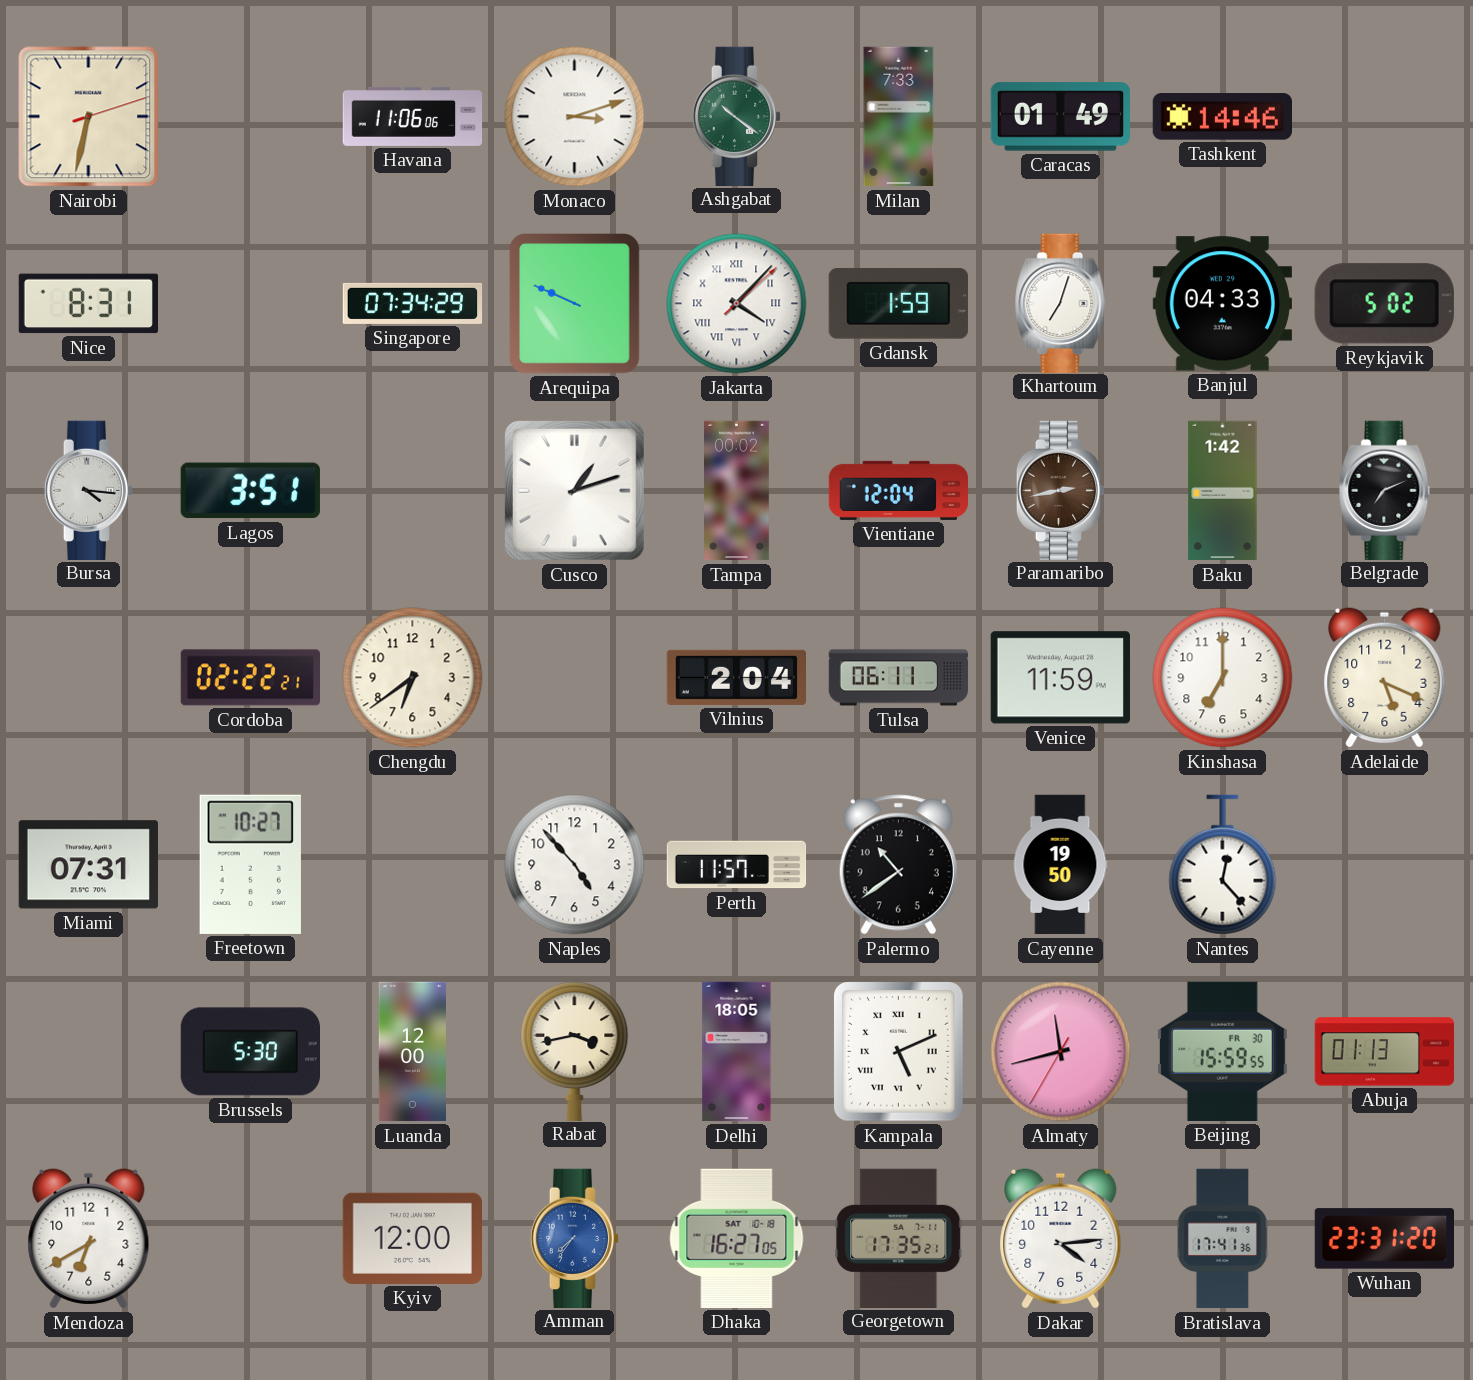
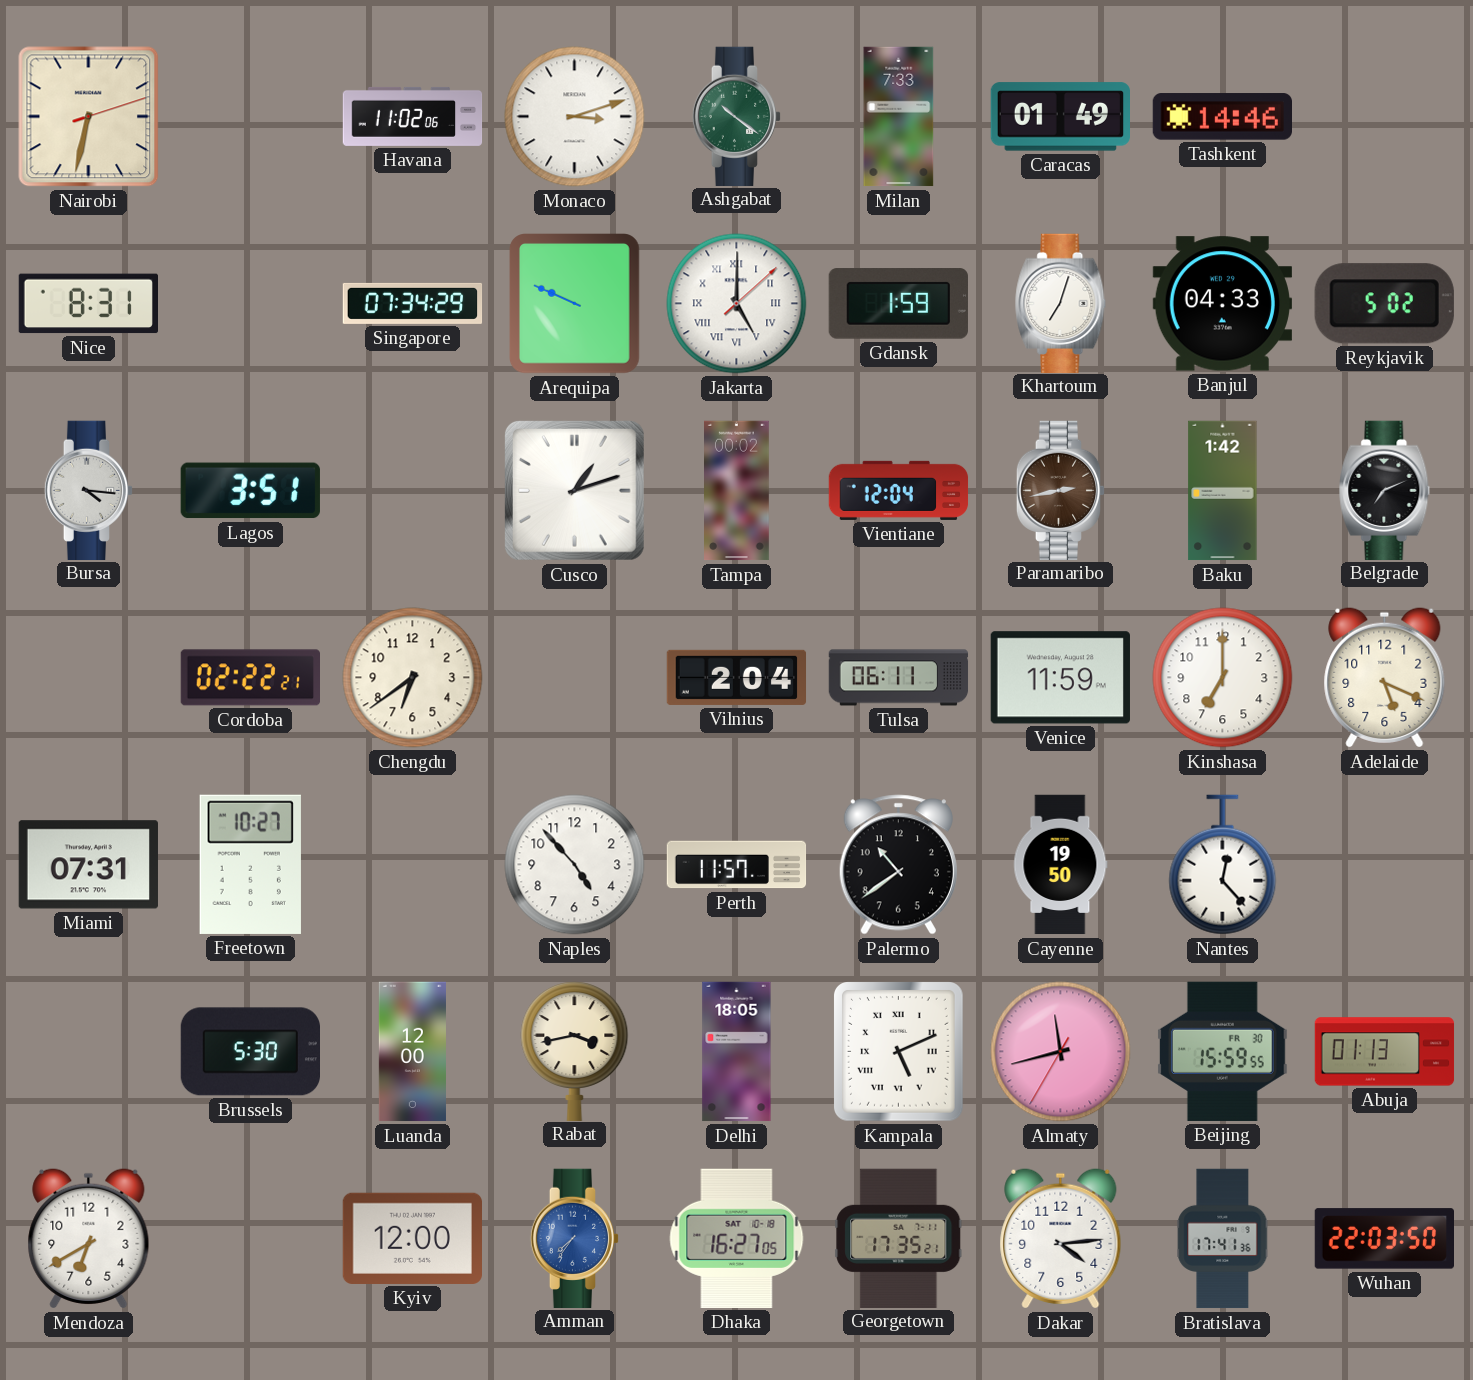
Havana: 11:06 -> 11:02 (413, 116)
Jakarta: 4:07 -> 5:00 (737, 304)
Wuhan: 23:31 -> 22:03 (1384, 1239)
